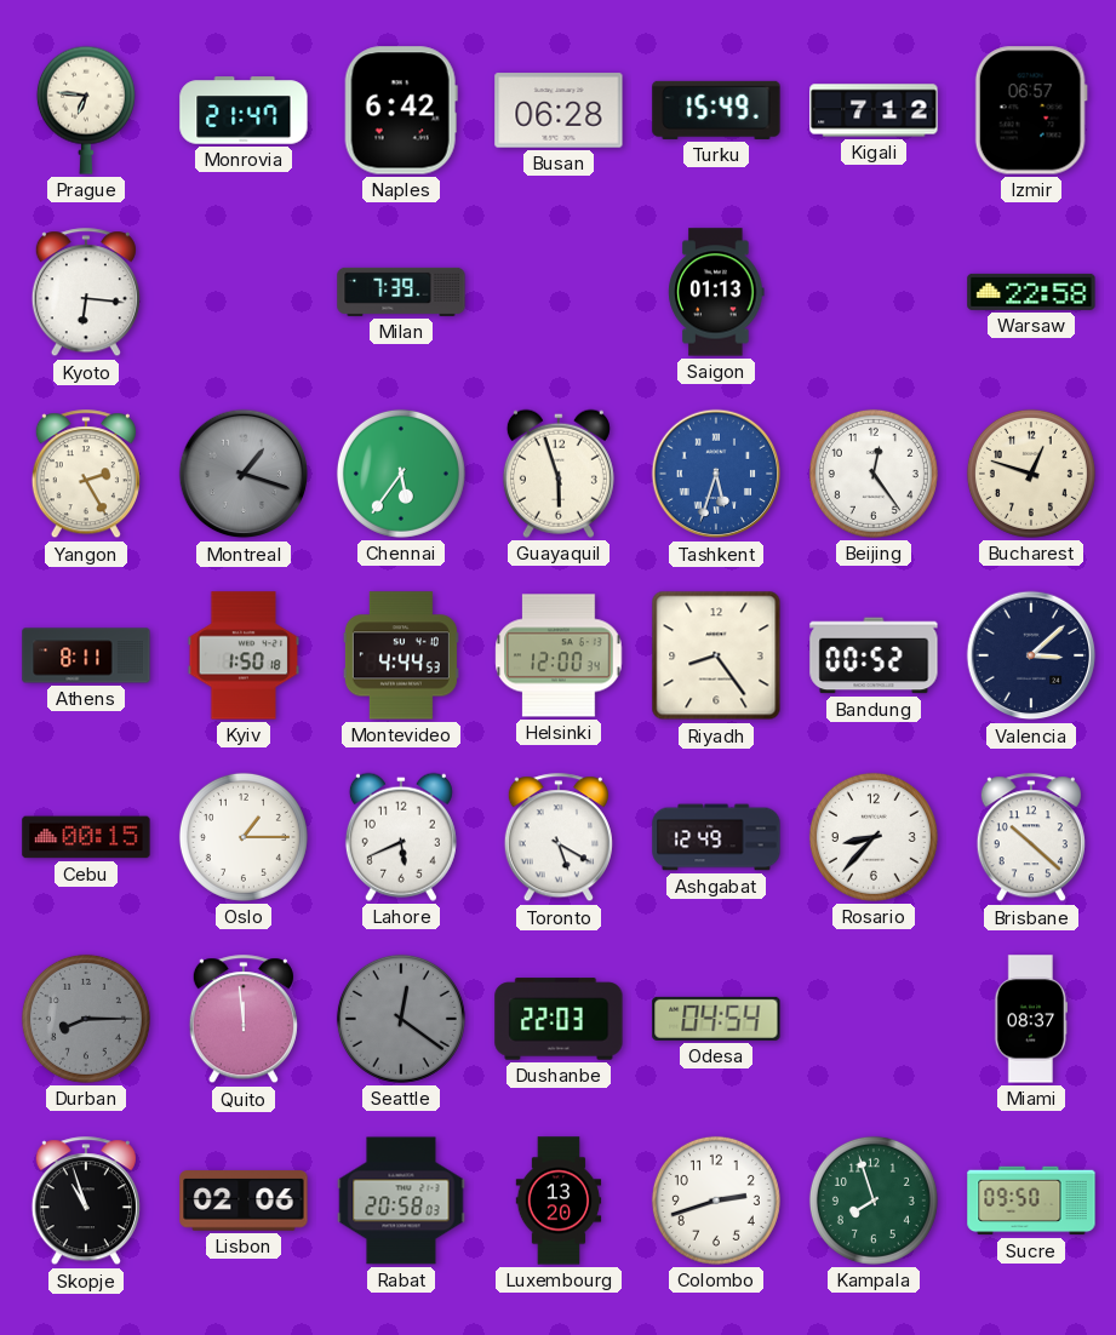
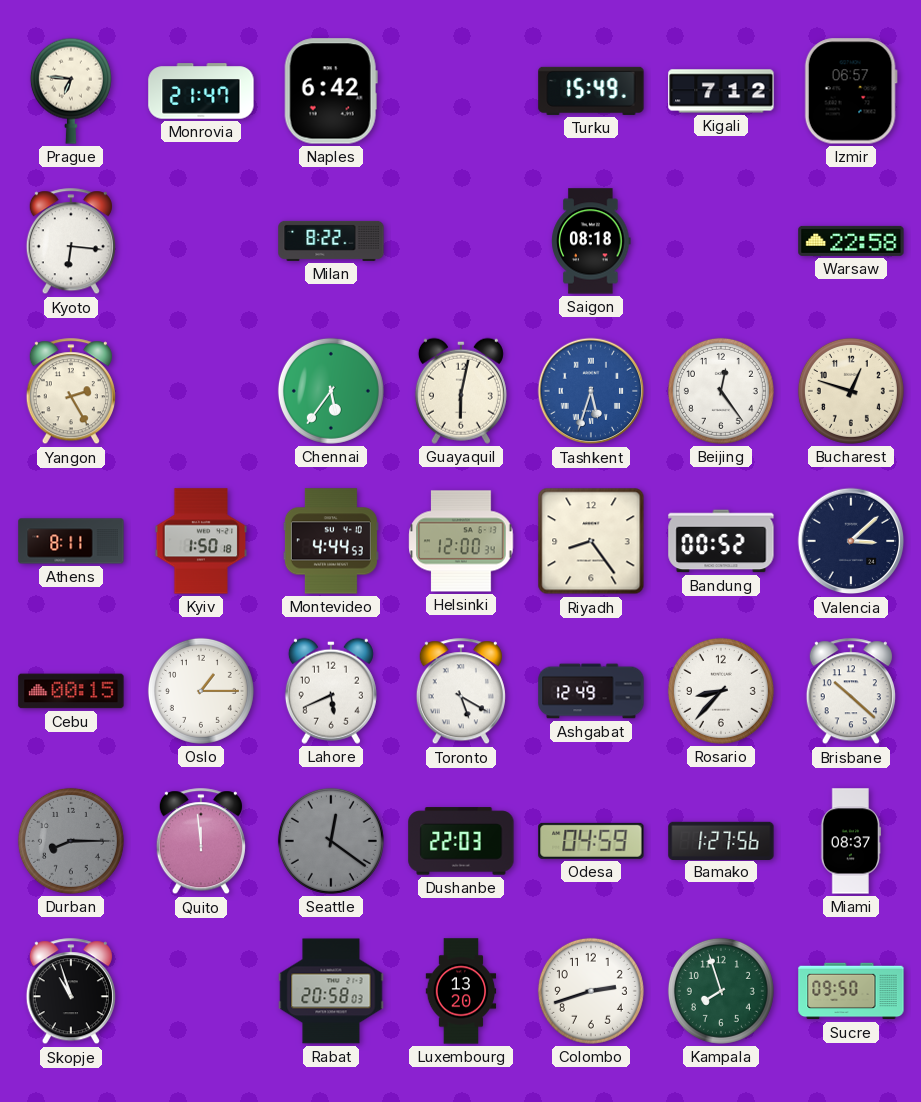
Busan: 06:28 -> none (559, 110)
Milan: 7:39 -> 8:22 (331, 241)
Saigon: 01:13 -> 08:18 (591, 241)
Montreal: 1:18 -> none (244, 474)
Guayaquil: 5:57 -> 6:02 (461, 391)
Odesa: 04:54 -> 04:59 (591, 841)
Bamako: none -> 1:27 (721, 840)
Lisbon: 02:06 -> none (244, 1201)
